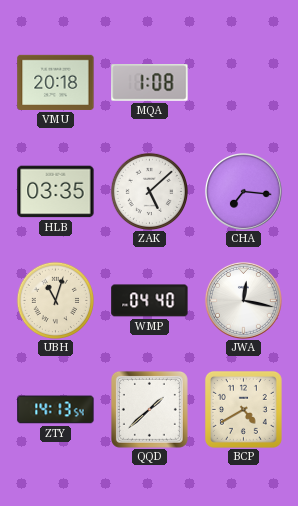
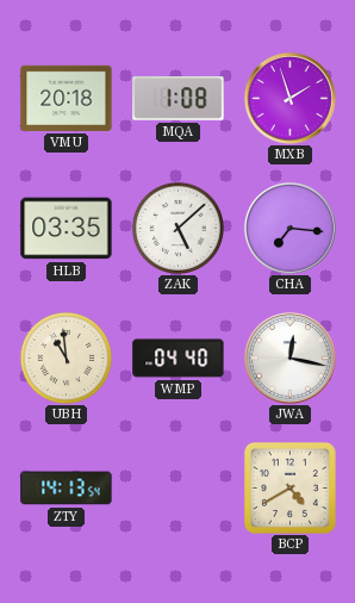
MXB: none -> 1:57 (289, 98)
UBH: 11:03 -> 10:59 (66, 358)
QQD: 1:38 -> none (149, 409)
